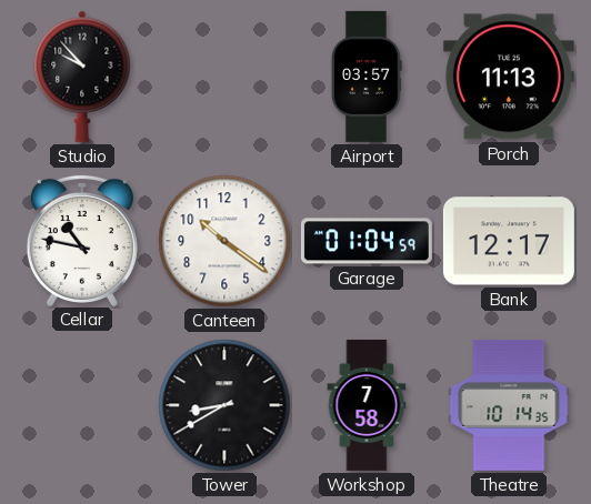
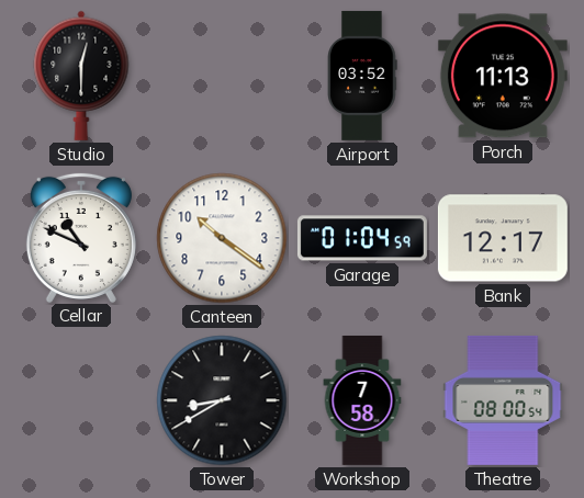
Studio: 9:53 -> 12:30 (81, 76)
Airport: 03:57 -> 03:52 (362, 76)
Cellar: 10:47 -> 10:49 (81, 237)
Theatre: 10:14 -> 08:00 (503, 400)
